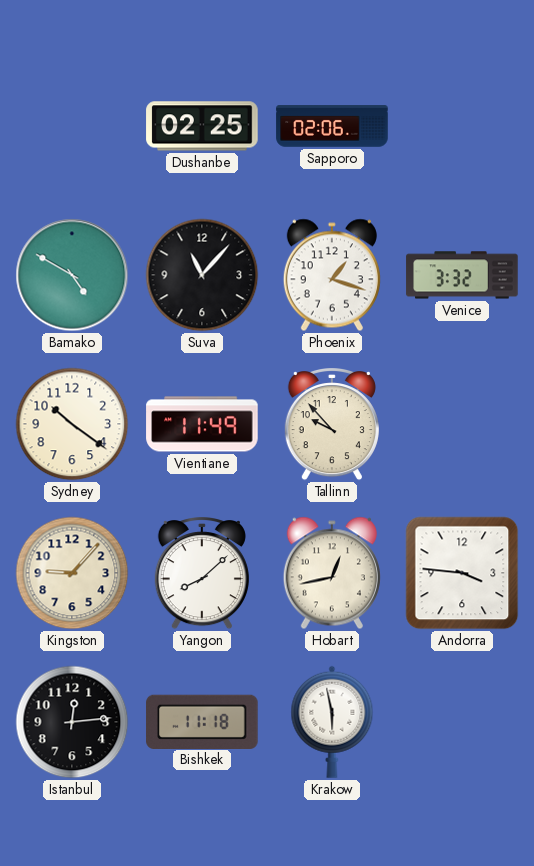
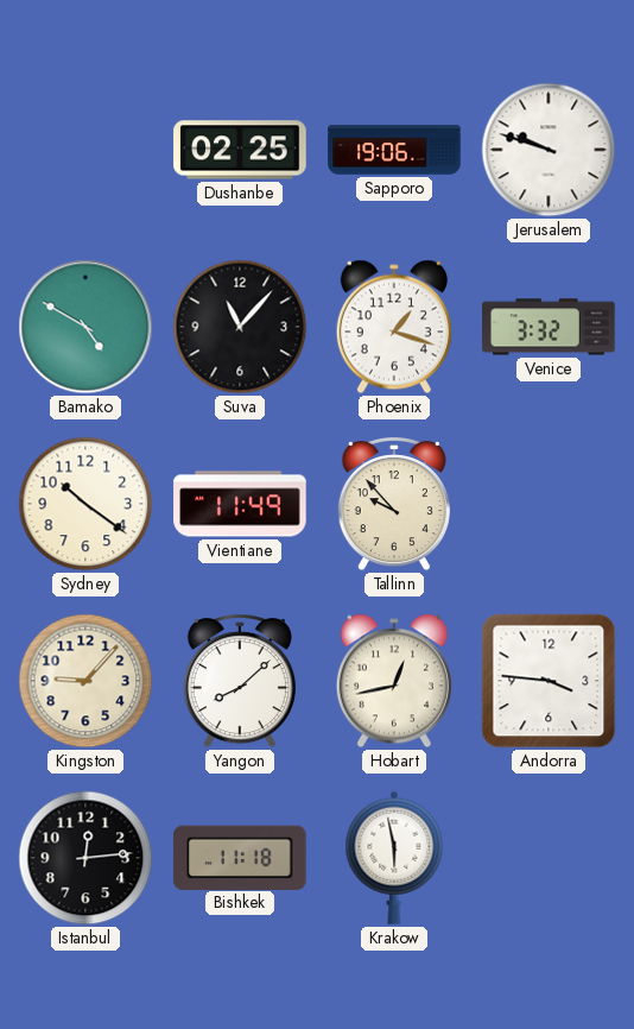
Sapporo: 02:06 -> 19:06 (394, 150)
Jerusalem: none -> 9:48 (549, 150)
